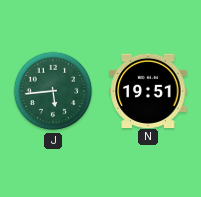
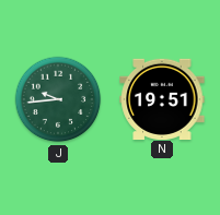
J: 5:44 -> 9:44 (58, 99)
